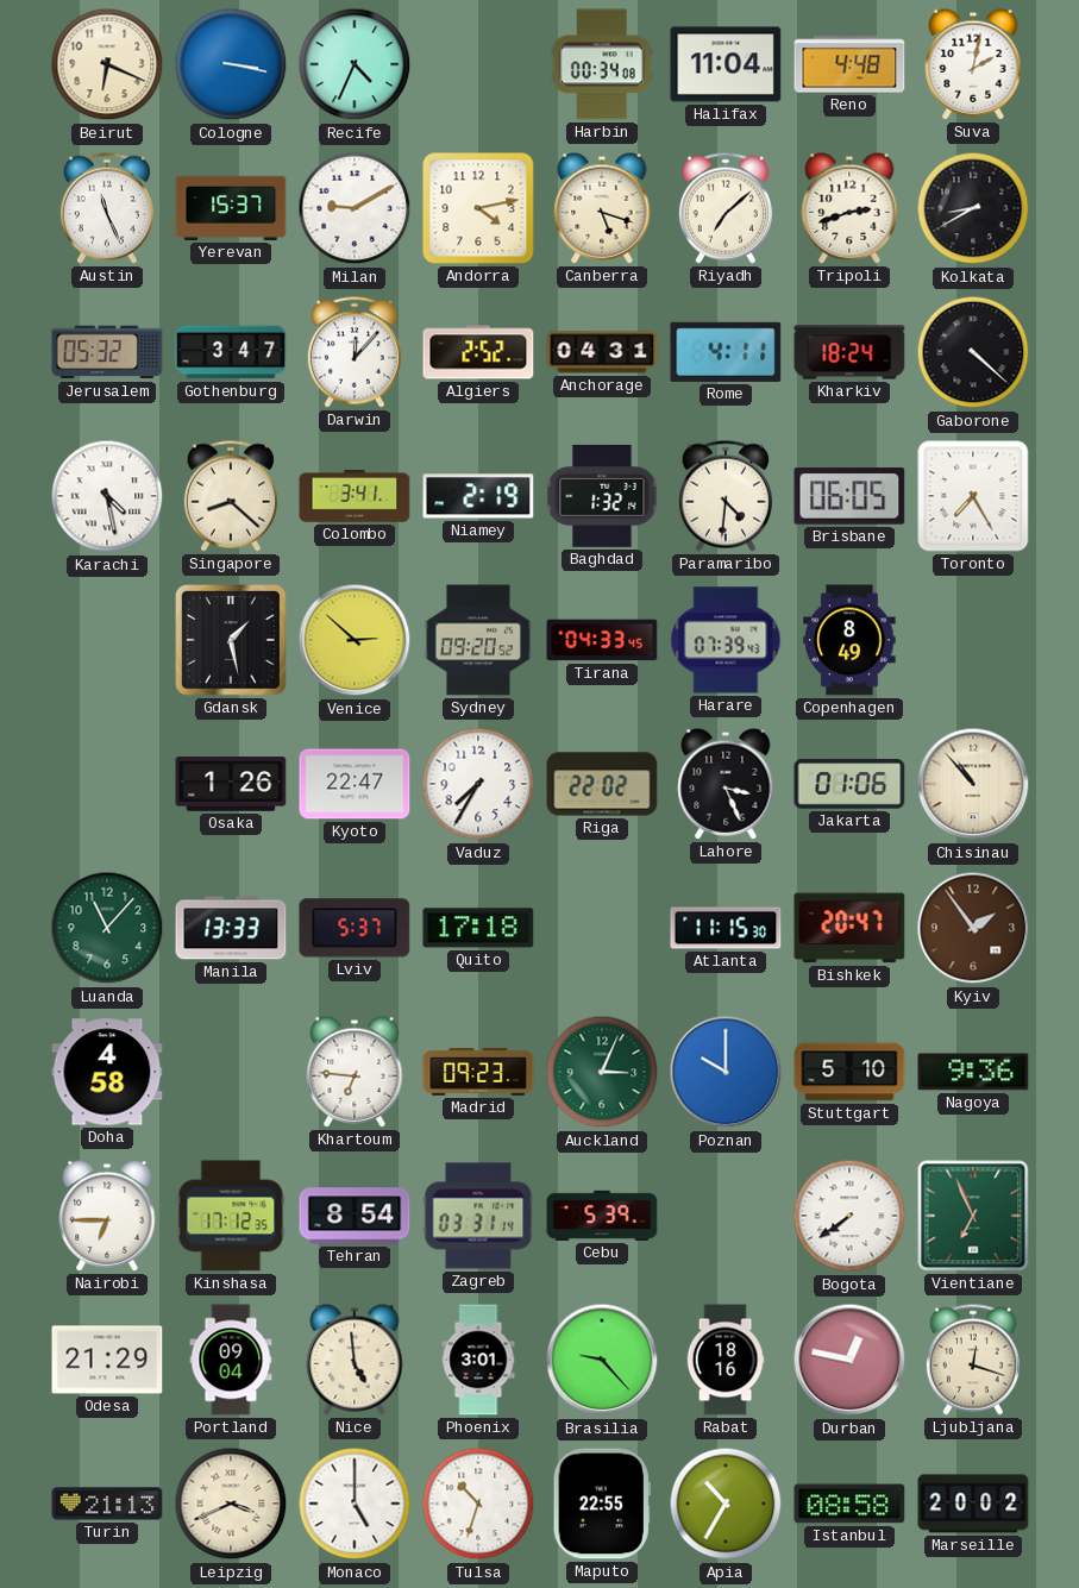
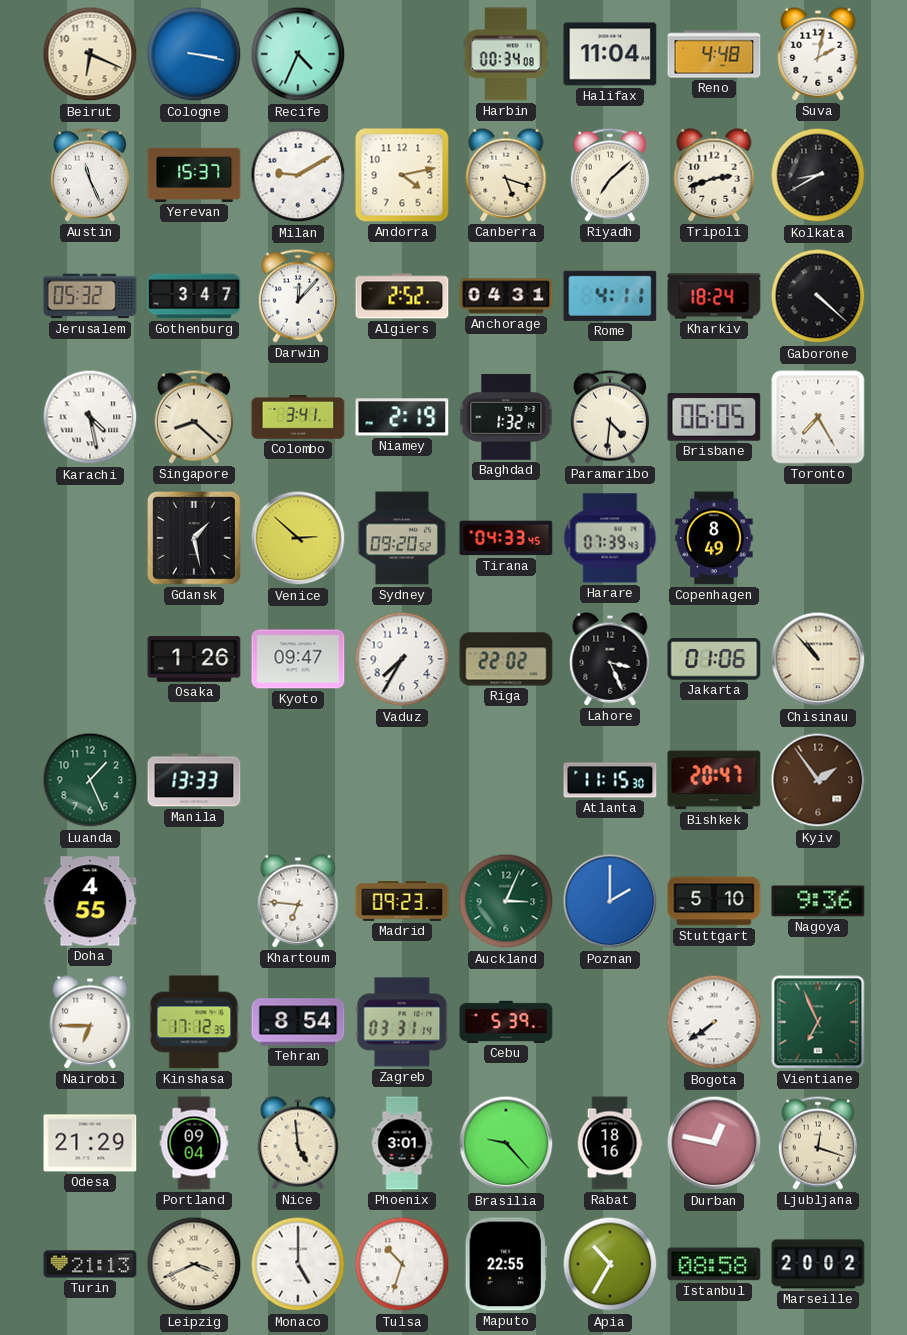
Kyoto: 22:47 -> 09:47 (298, 659)
Luanda: 11:07 -> 1:26 (90, 780)
Lviv: 5:37 -> none (355, 928)
Quito: 17:18 -> none (478, 928)
Doha: 4:58 -> 4:55 (90, 901)
Poznan: 10:00 -> 2:00 (610, 901)
